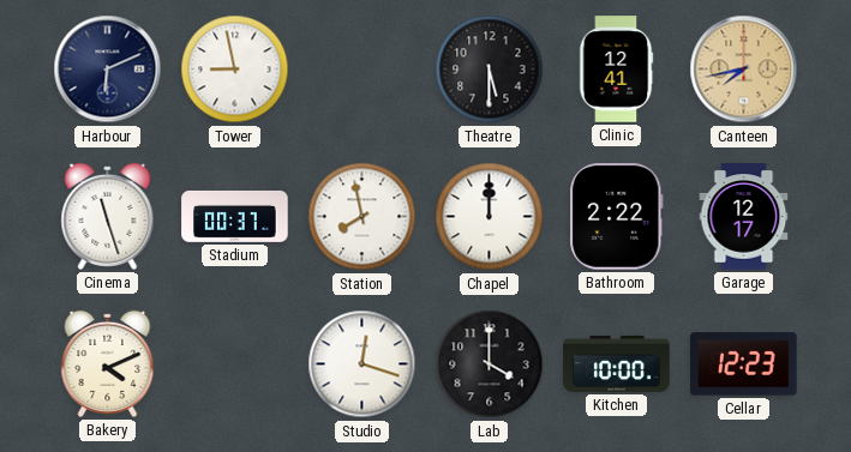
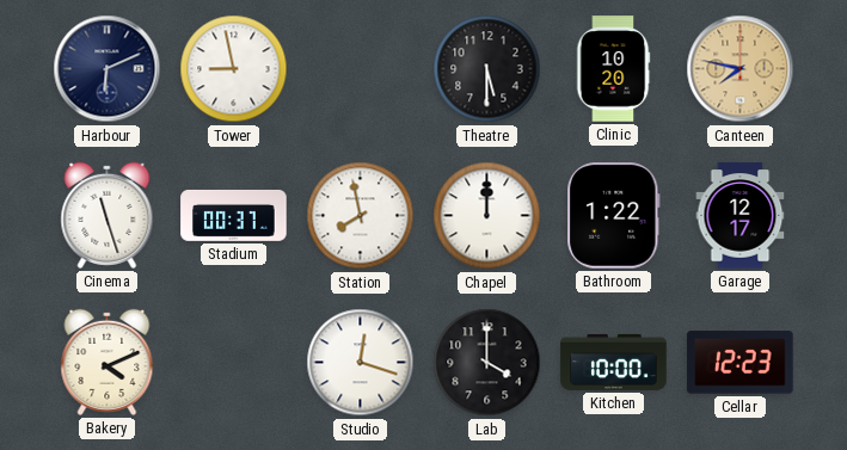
Clinic: 12:41 -> 10:20 (613, 69)
Canteen: 7:43 -> 7:47 (741, 69)
Bathroom: 2:22 -> 1:22 (614, 216)
